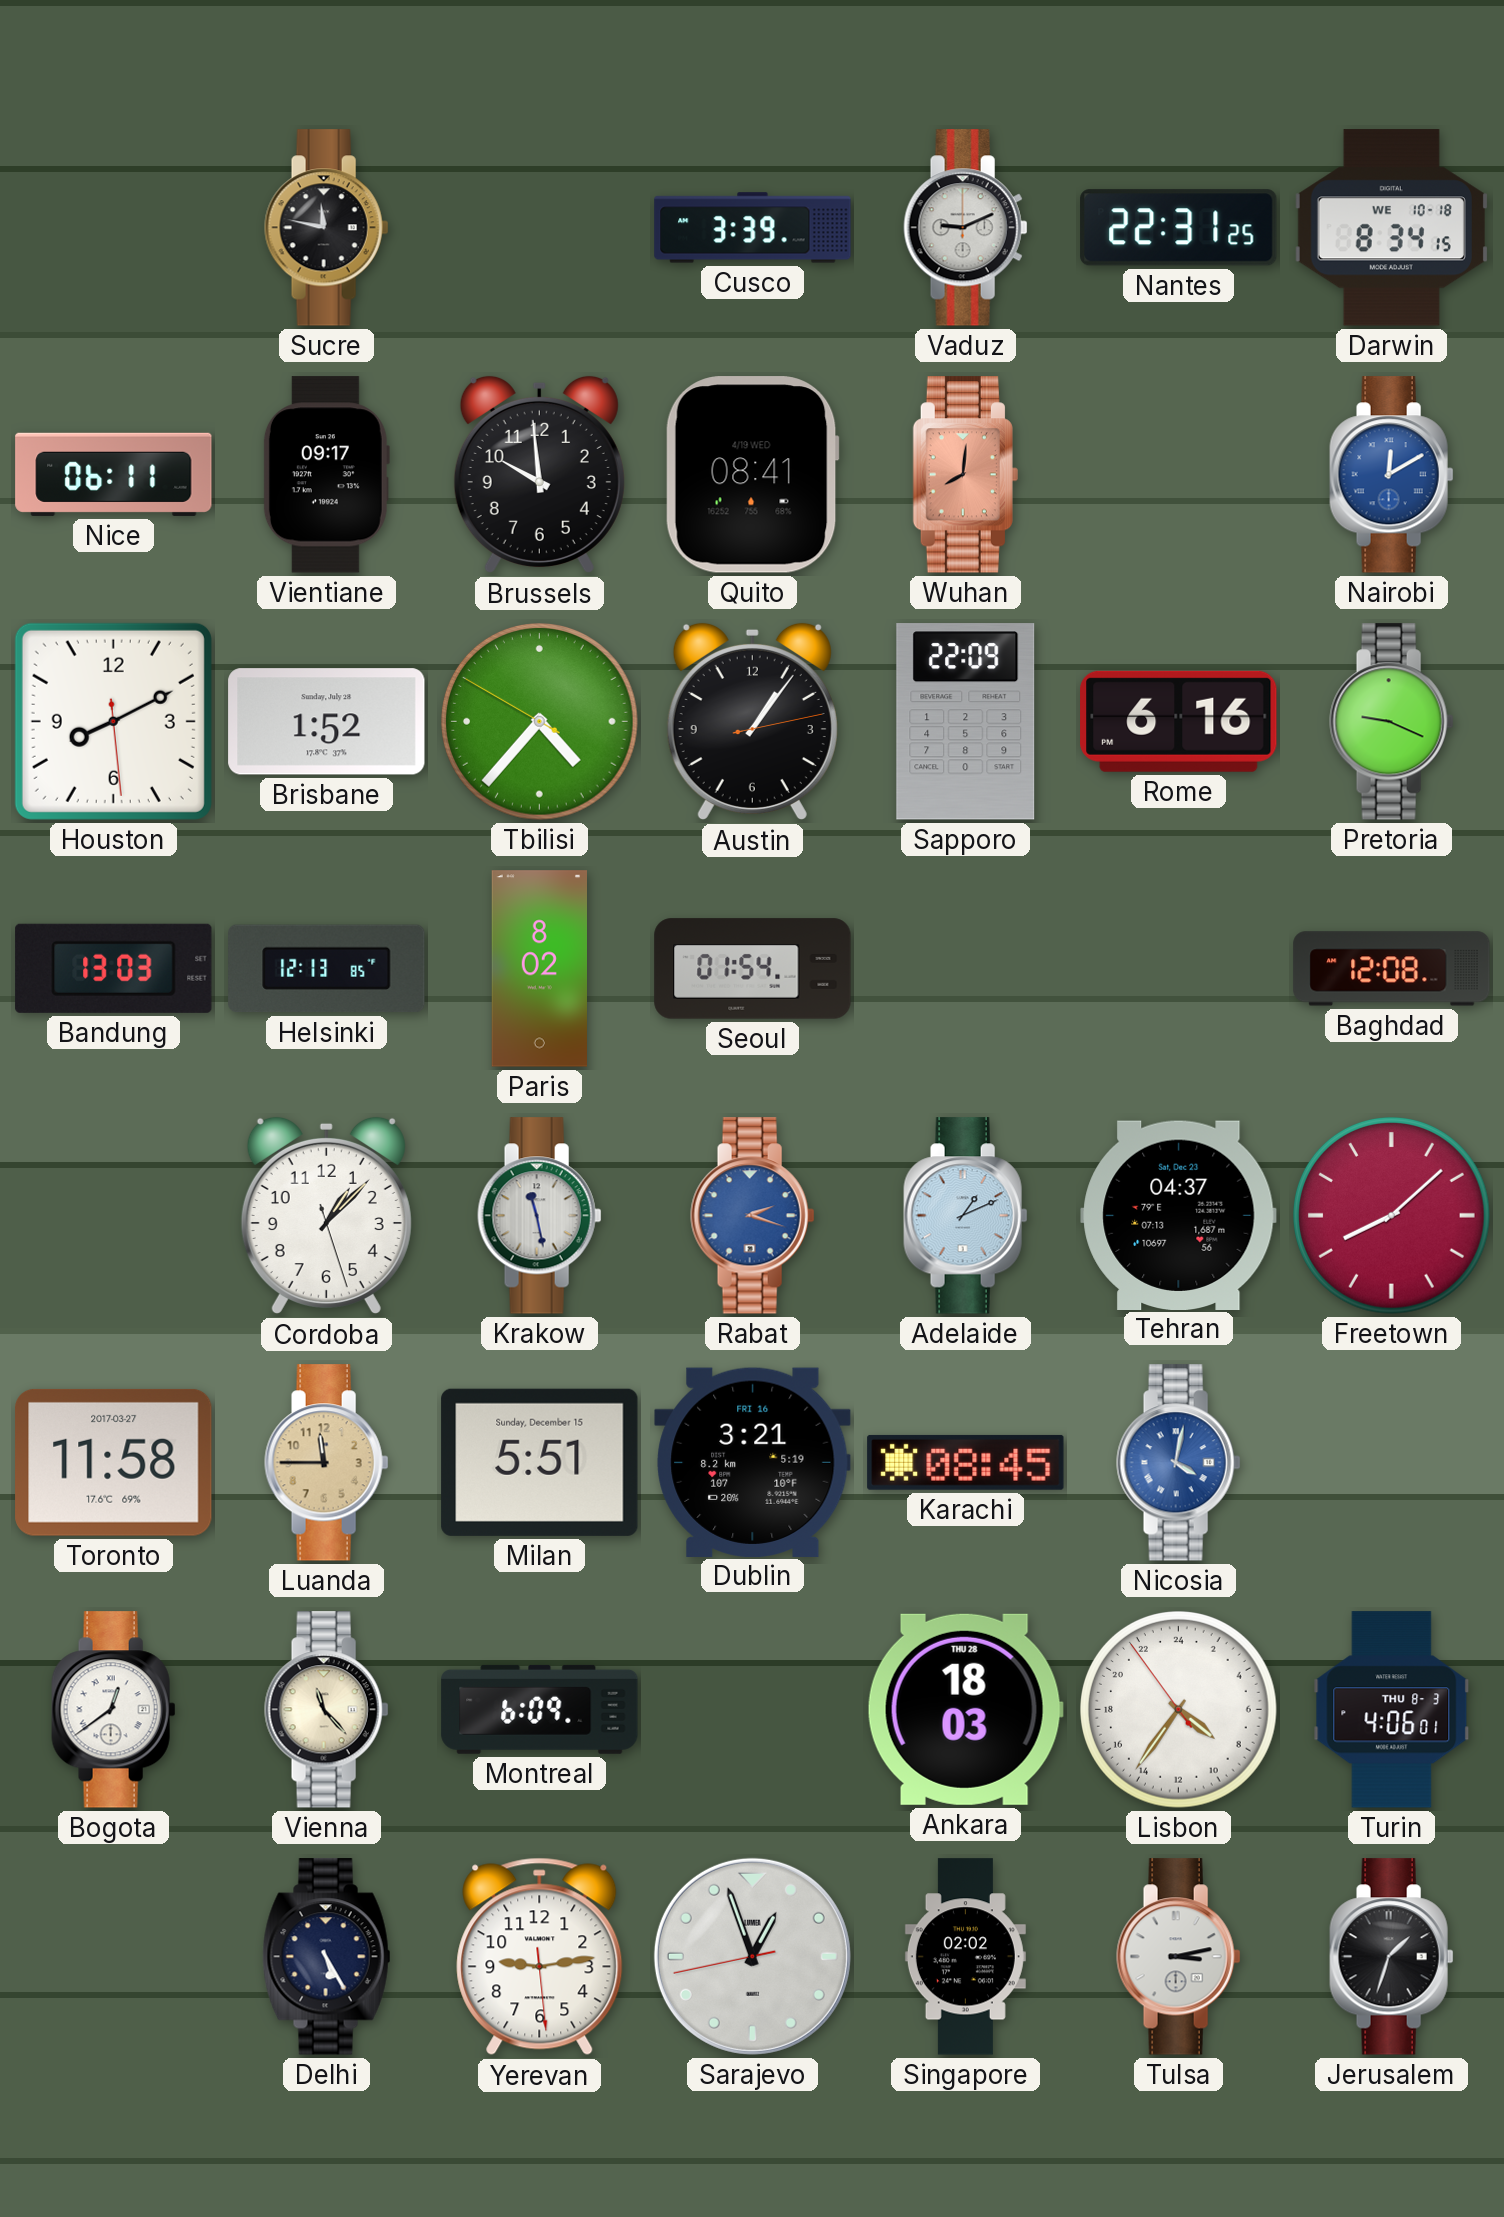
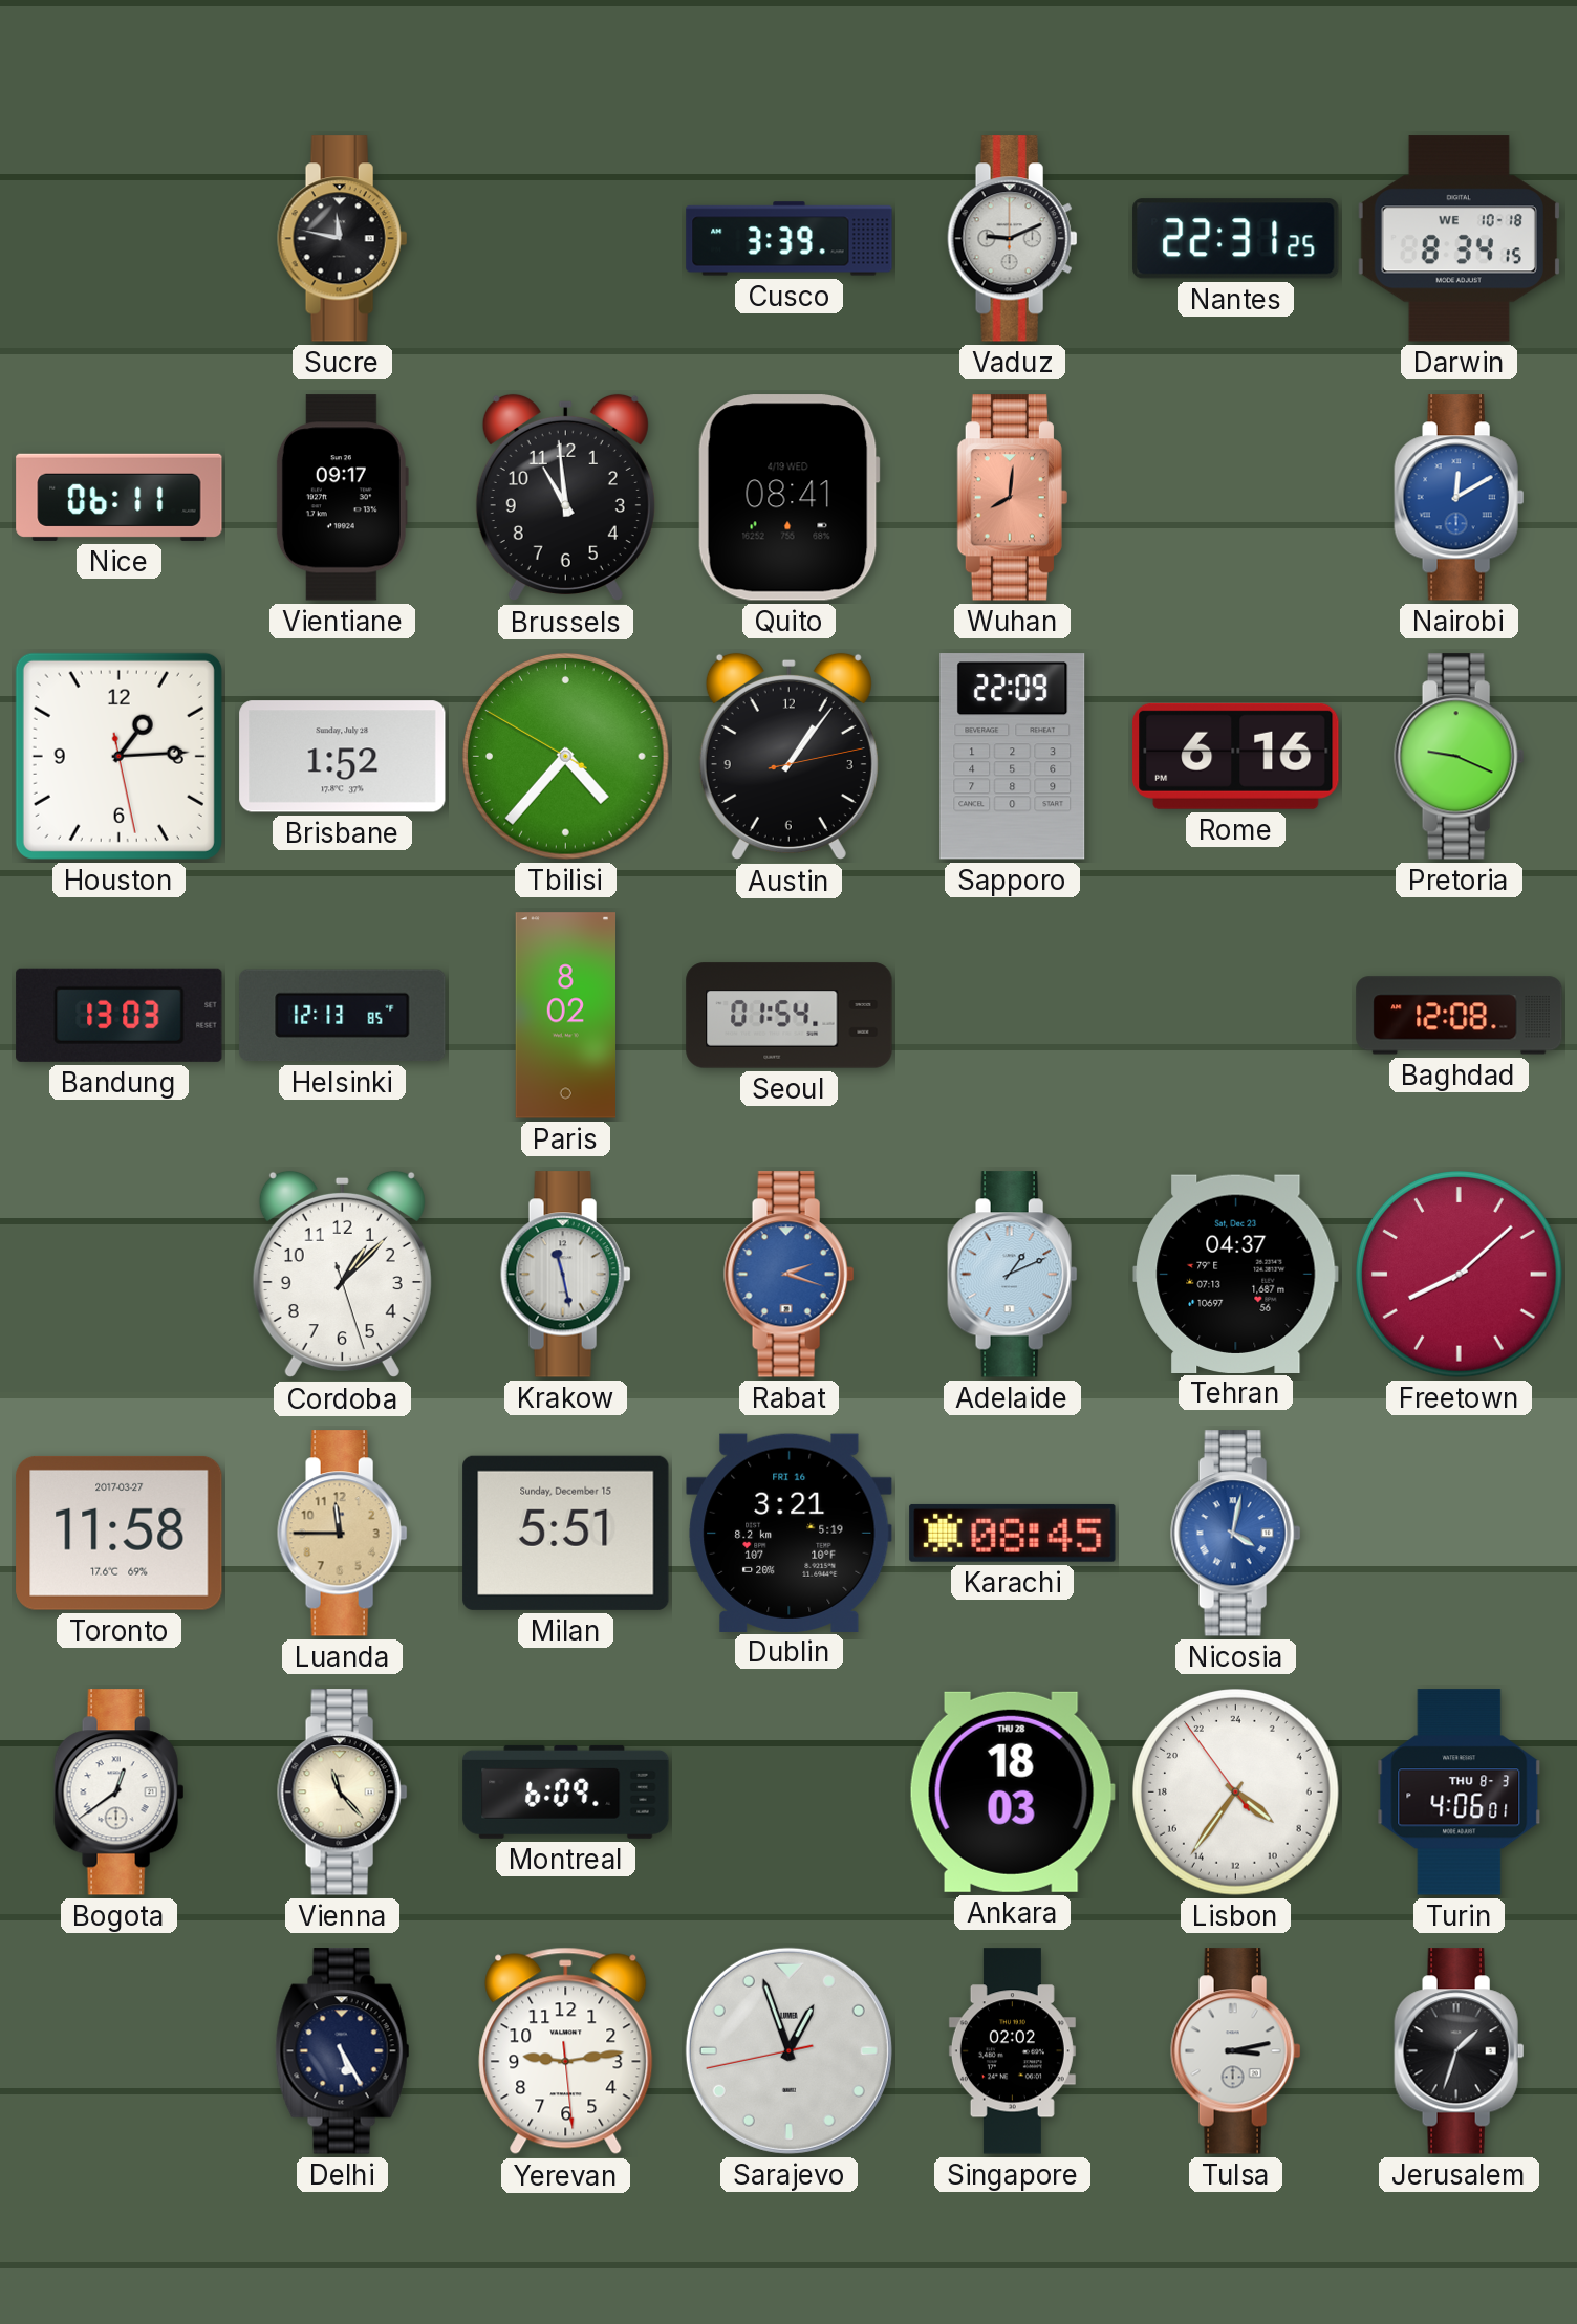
Brussels: 9:59 -> 10:59 (565, 498)
Houston: 8:10 -> 1:14 (118, 756)
